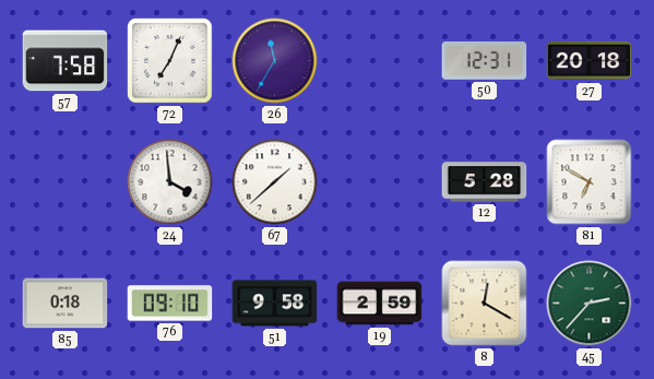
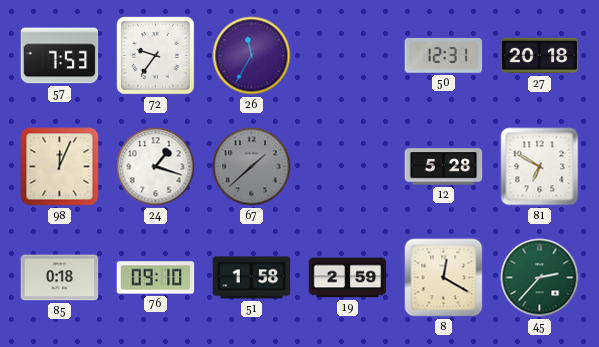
57: 7:58 -> 7:53 (60, 56)
72: 7:04 -> 9:36 (156, 56)
98: none -> 12:04 (60, 167)
24: 3:59 -> 1:18 (156, 167)
67 dial: white -> grey (252, 167)
51: 9:58 -> 1:58 (252, 278)
